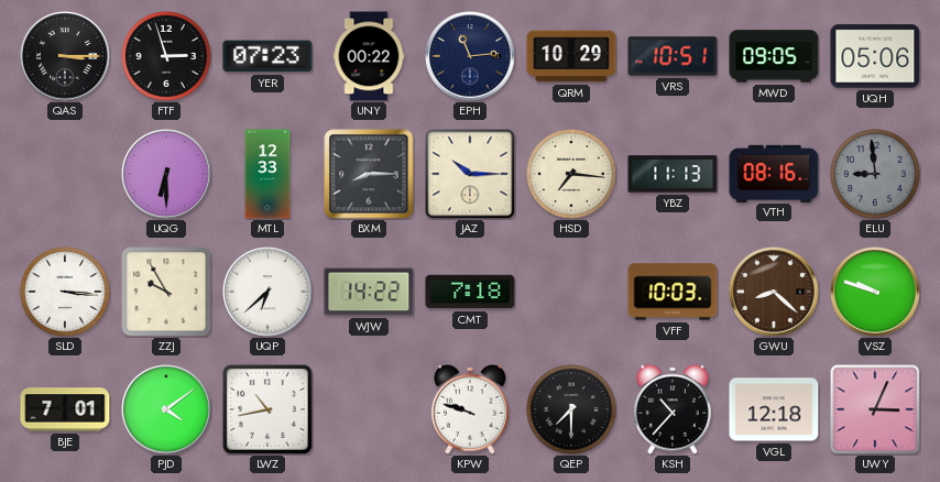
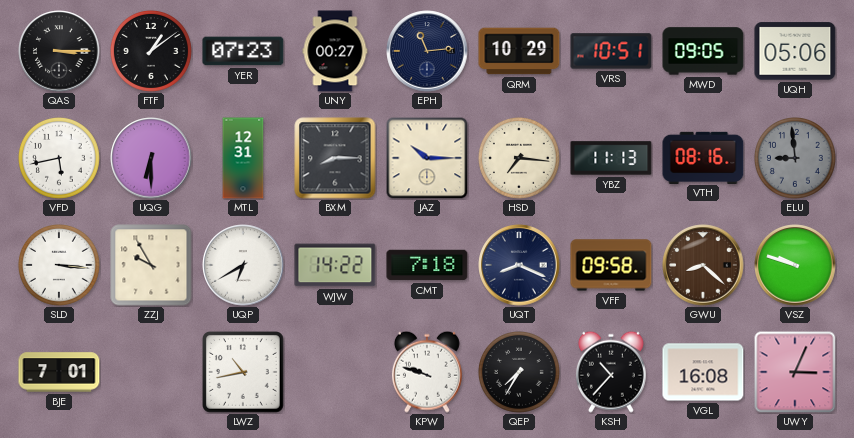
FTF: 2:57 -> 1:09 (151, 51)
UNY: 00:22 -> 00:27 (335, 51)
VFD: none -> 5:43 (59, 158)
MTL: 12:33 -> 12:31 (243, 158)
UQP: 6:38 -> 6:40 (243, 265)
UQT: none -> 8:19 (519, 265)
VFF: 10:03 -> 09:58 (611, 265)
PJD: 4:09 -> none (166, 409)
QEP: 7:30 -> 7:35 (519, 372)
VGL: 12:18 -> 16:08 (703, 372)
